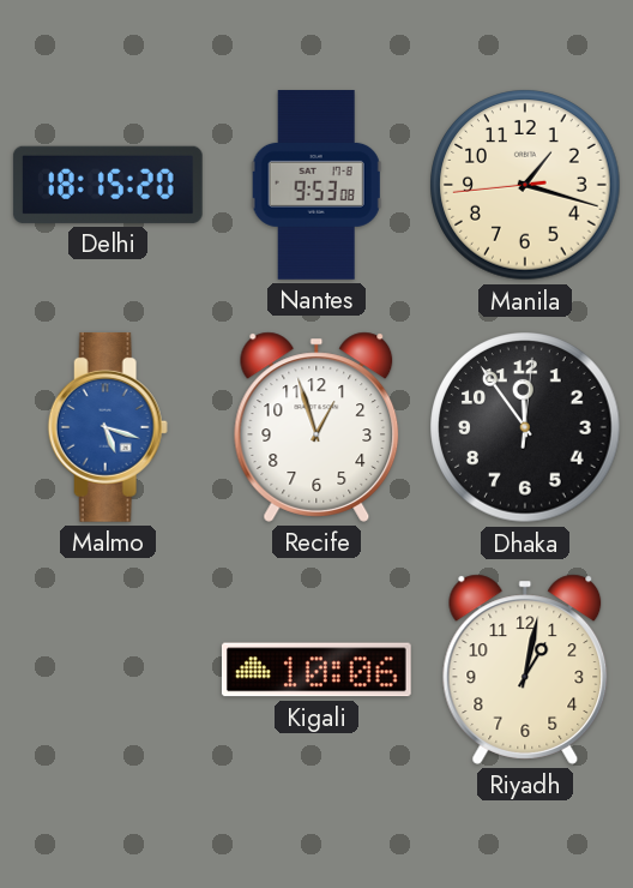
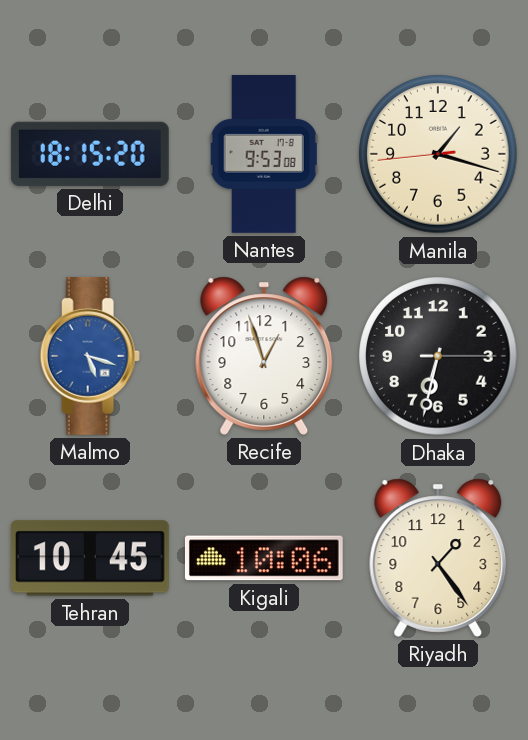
Dhaka: 11:54 -> 6:32 (438, 356)
Tehran: none -> 10:45 (90, 558)
Riyadh: 1:02 -> 1:24 (438, 558)
